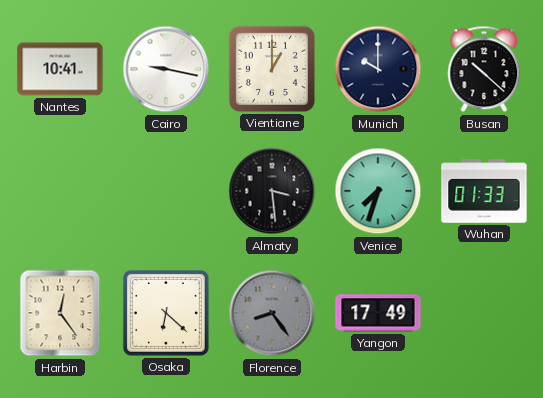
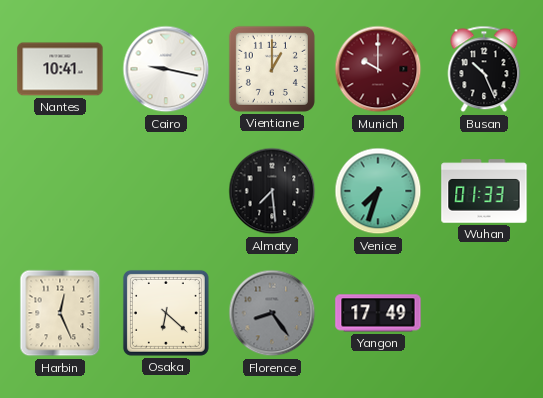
Munich dial: navy -> burgundy (378, 69)
Busan: 10:22 -> 10:26 (484, 69)
Almaty: 3:29 -> 7:29 (272, 191)
Harbin: 12:24 -> 12:26 (60, 313)
